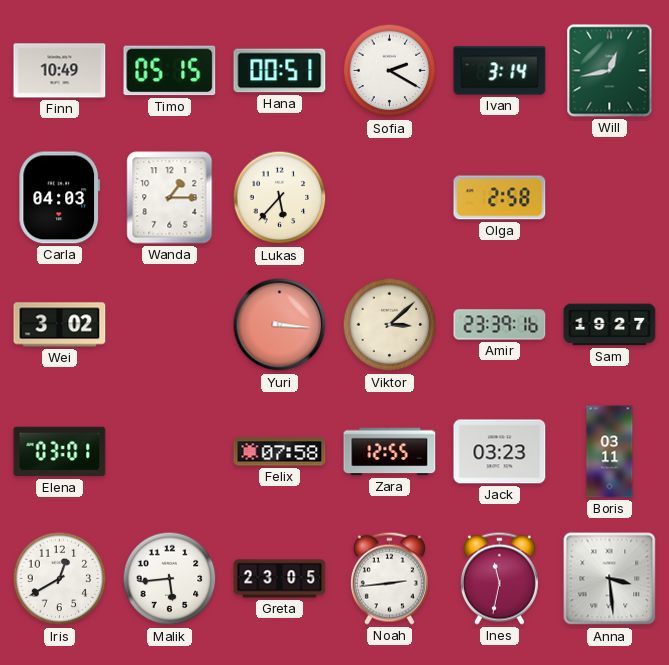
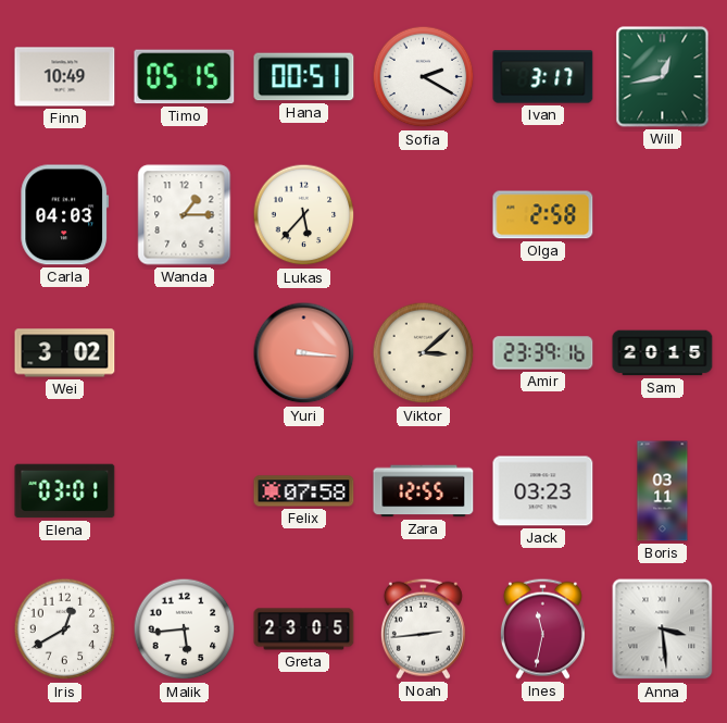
Ivan: 3:14 -> 3:17 (543, 77)
Sam: 19:27 -> 20:15 (663, 353)
